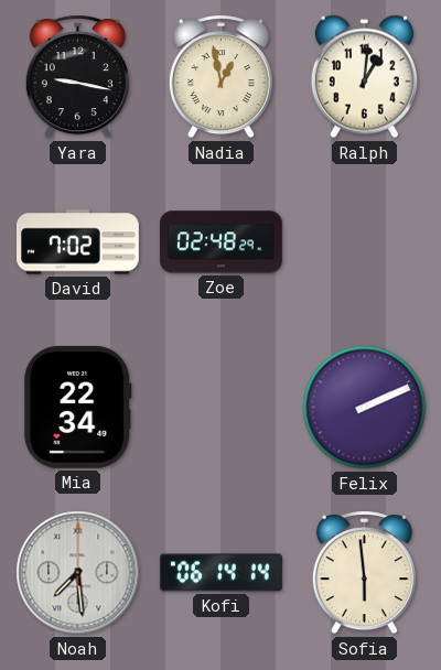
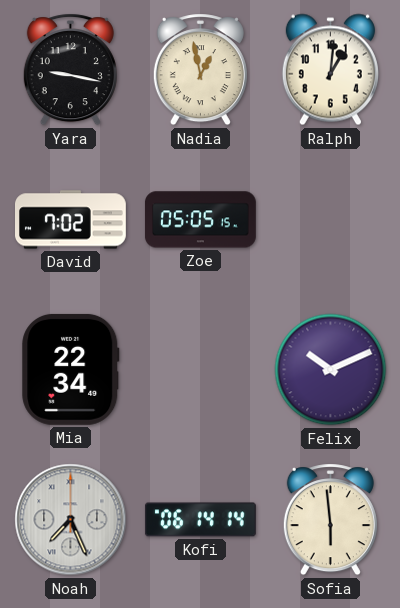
Zoe: 02:48 -> 05:05 (200, 220)
Felix: 2:11 -> 10:11 (331, 370)
Noah: 7:29 -> 7:26 (71, 520)
